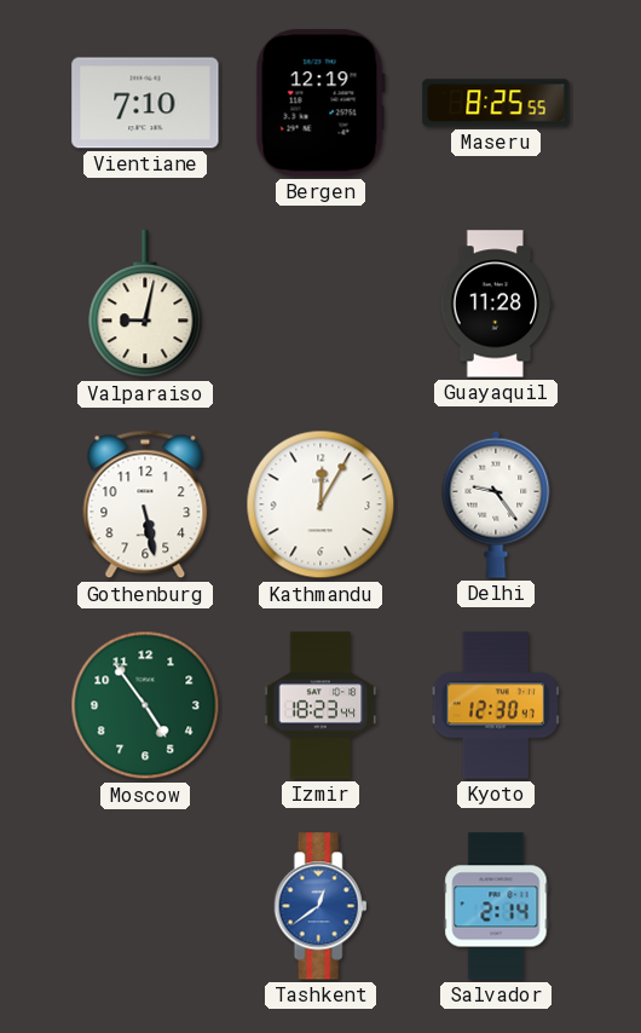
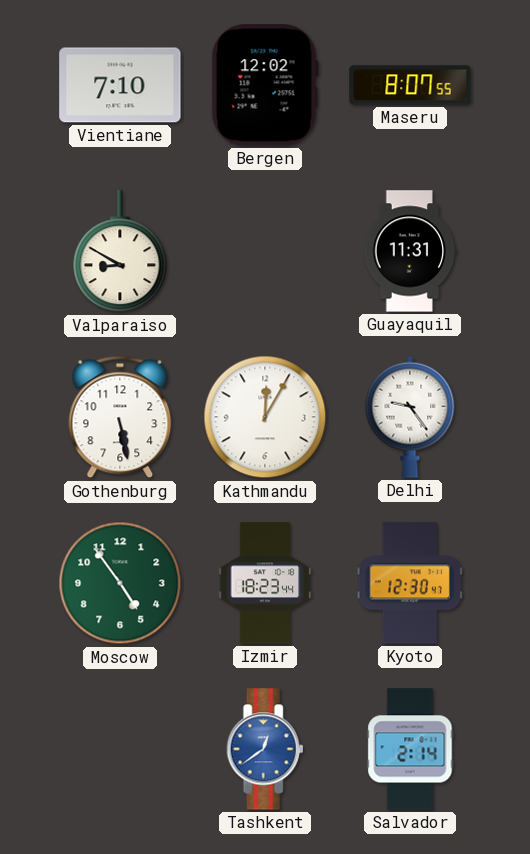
Bergen: 12:19 -> 12:02 (265, 85)
Maseru: 8:25 -> 8:07 (410, 85)
Valparaiso: 9:02 -> 8:50 (120, 252)
Guayaquil: 11:28 -> 11:31 (410, 251)
